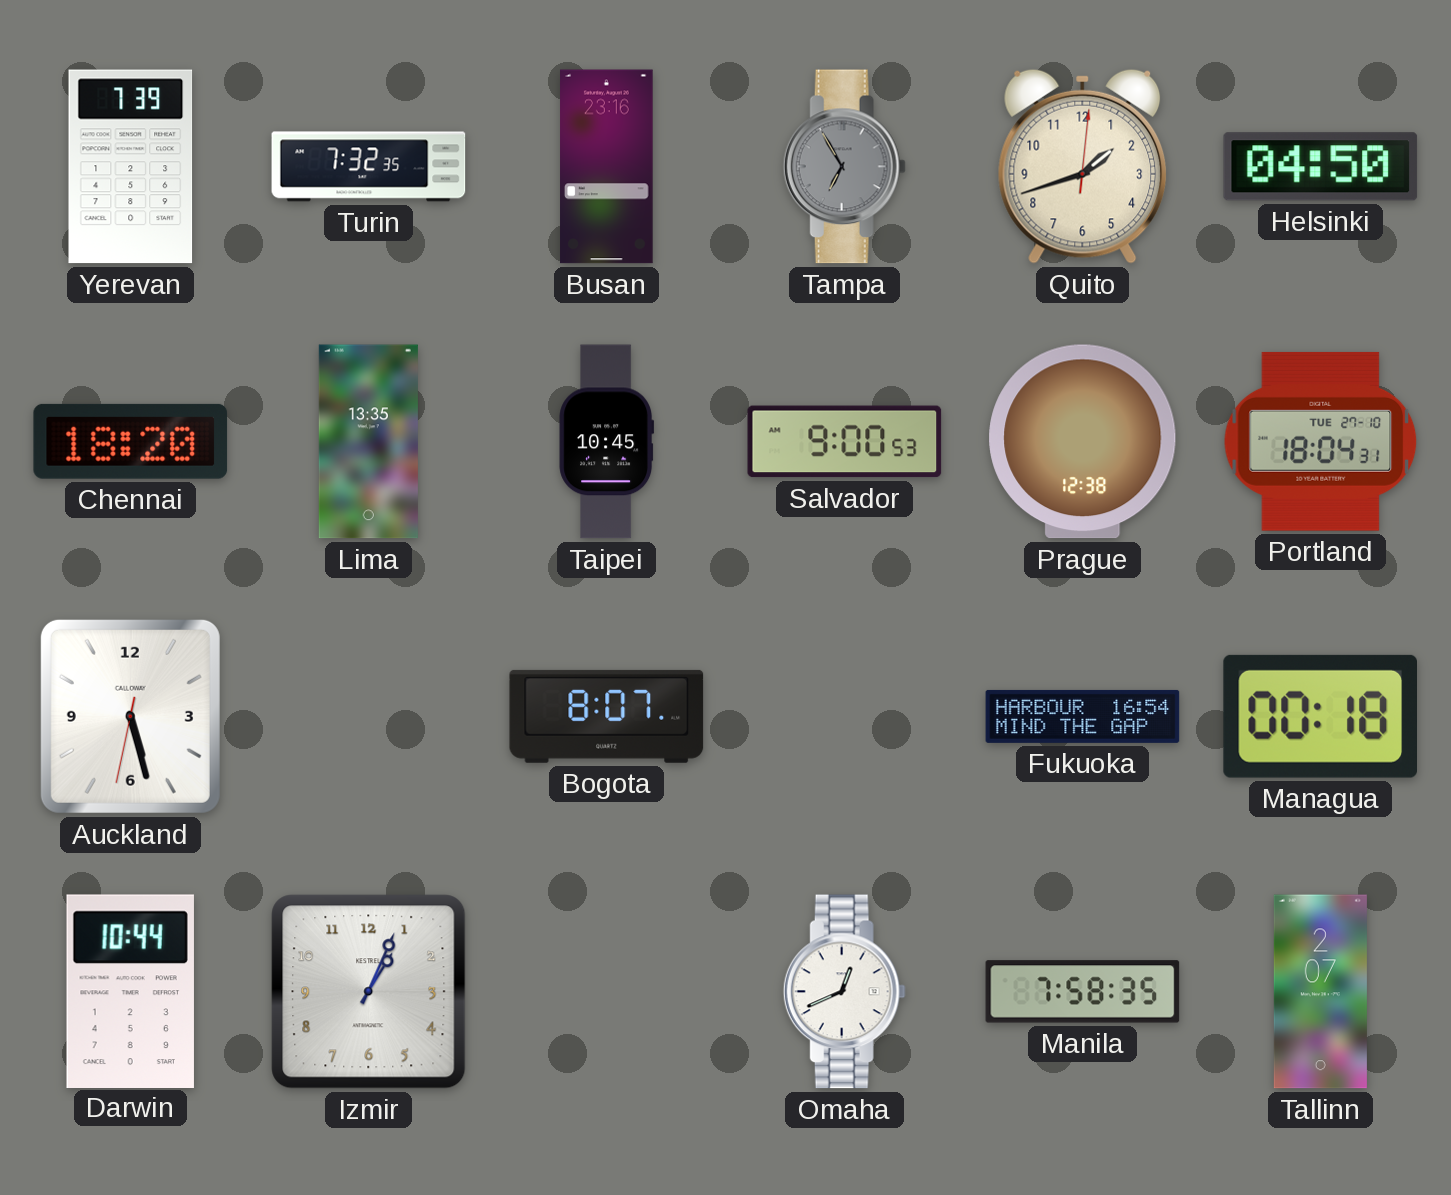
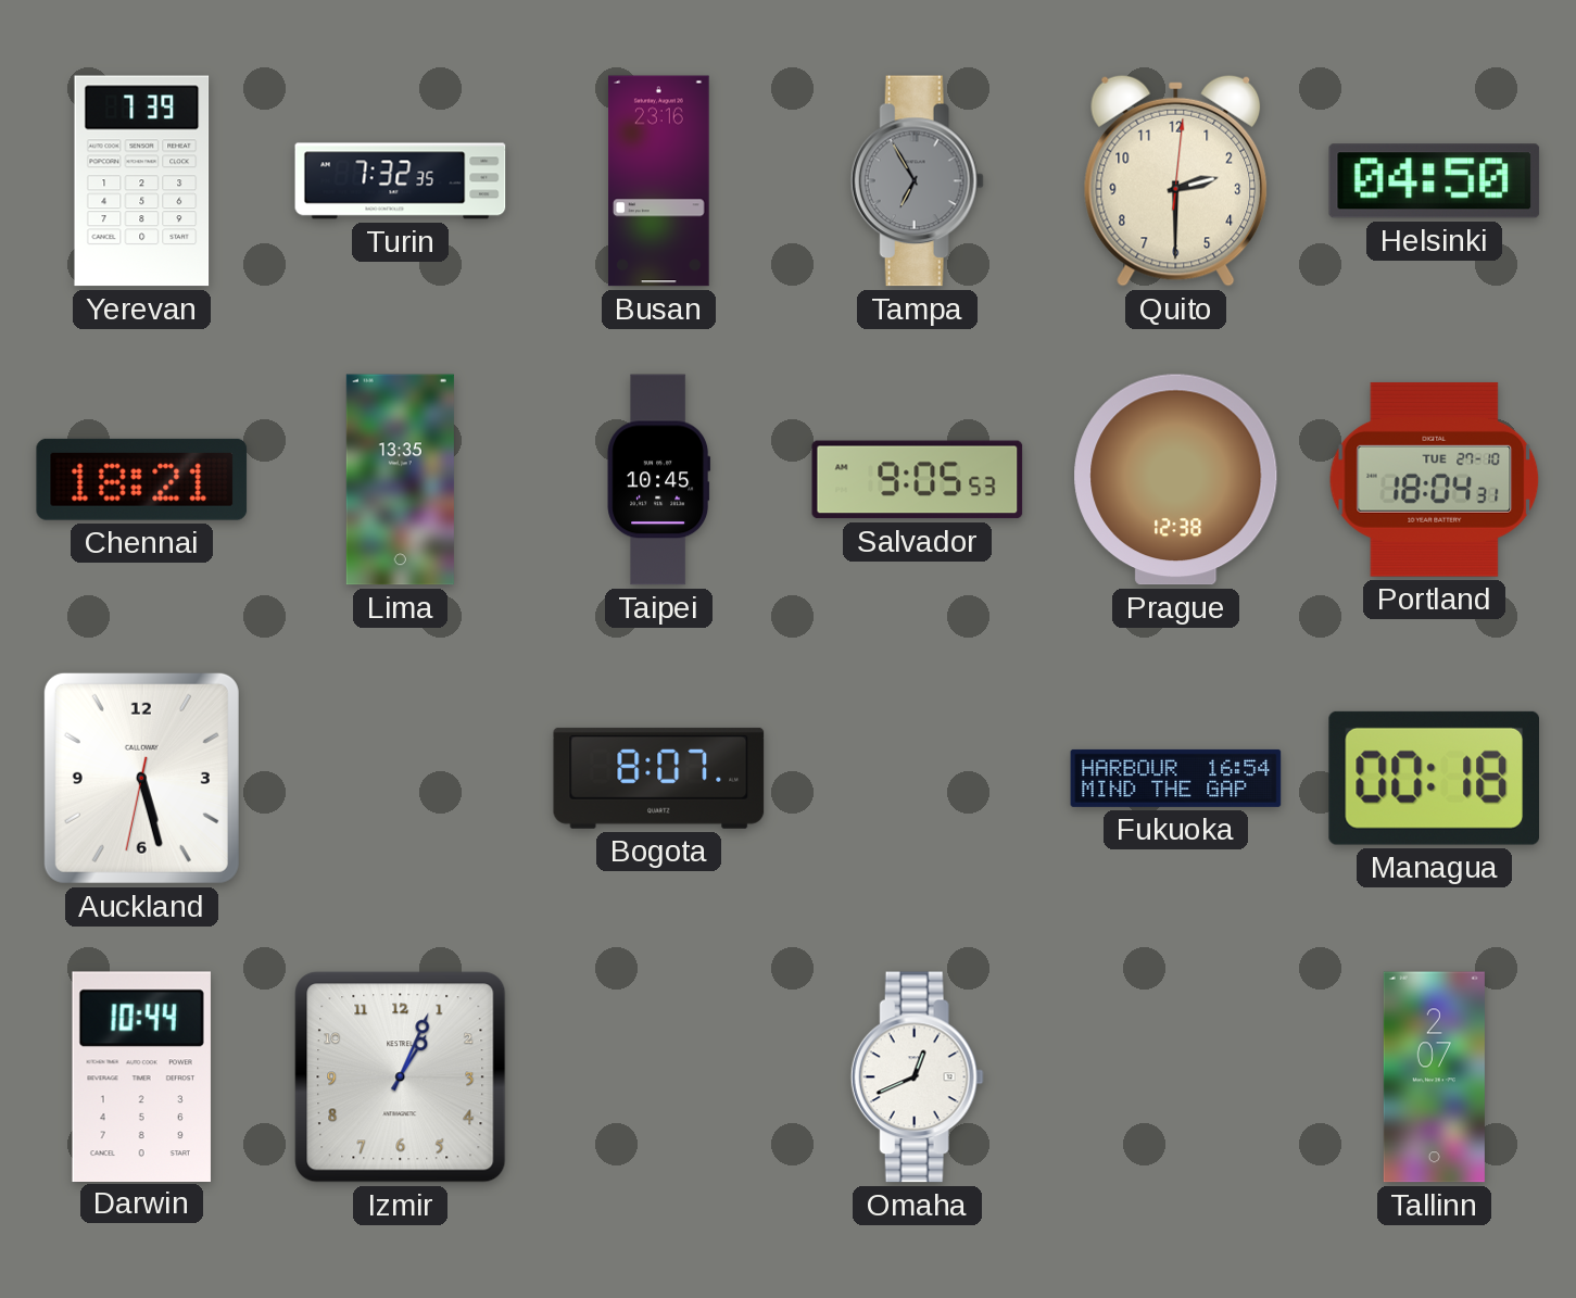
Quito: 1:42 -> 2:30 (1176, 180)
Chennai: 18:20 -> 18:21 (142, 479)
Salvador: 9:00 -> 9:05 (918, 480)
Manila: 7:58 -> none (1083, 992)
